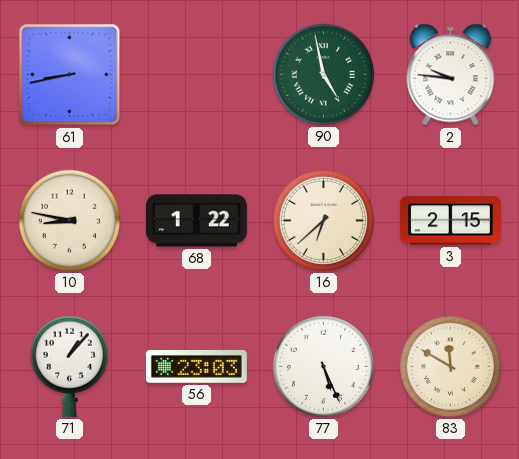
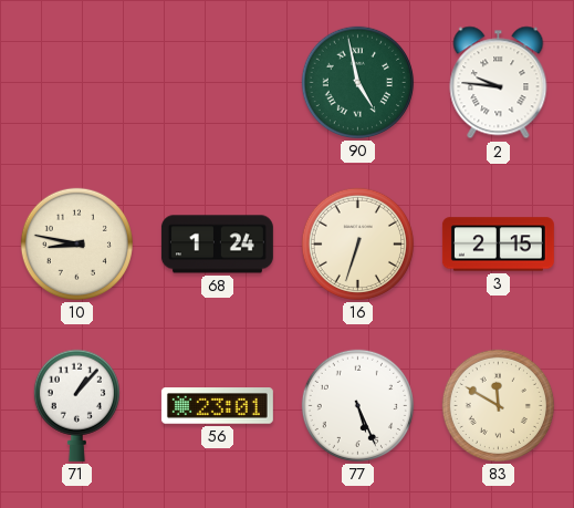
61: 8:43 -> none (70, 75)
68: 1:22 -> 1:24 (217, 245)
16: 6:38 -> 6:33 (357, 243)
56: 23:03 -> 23:01 (217, 406)
